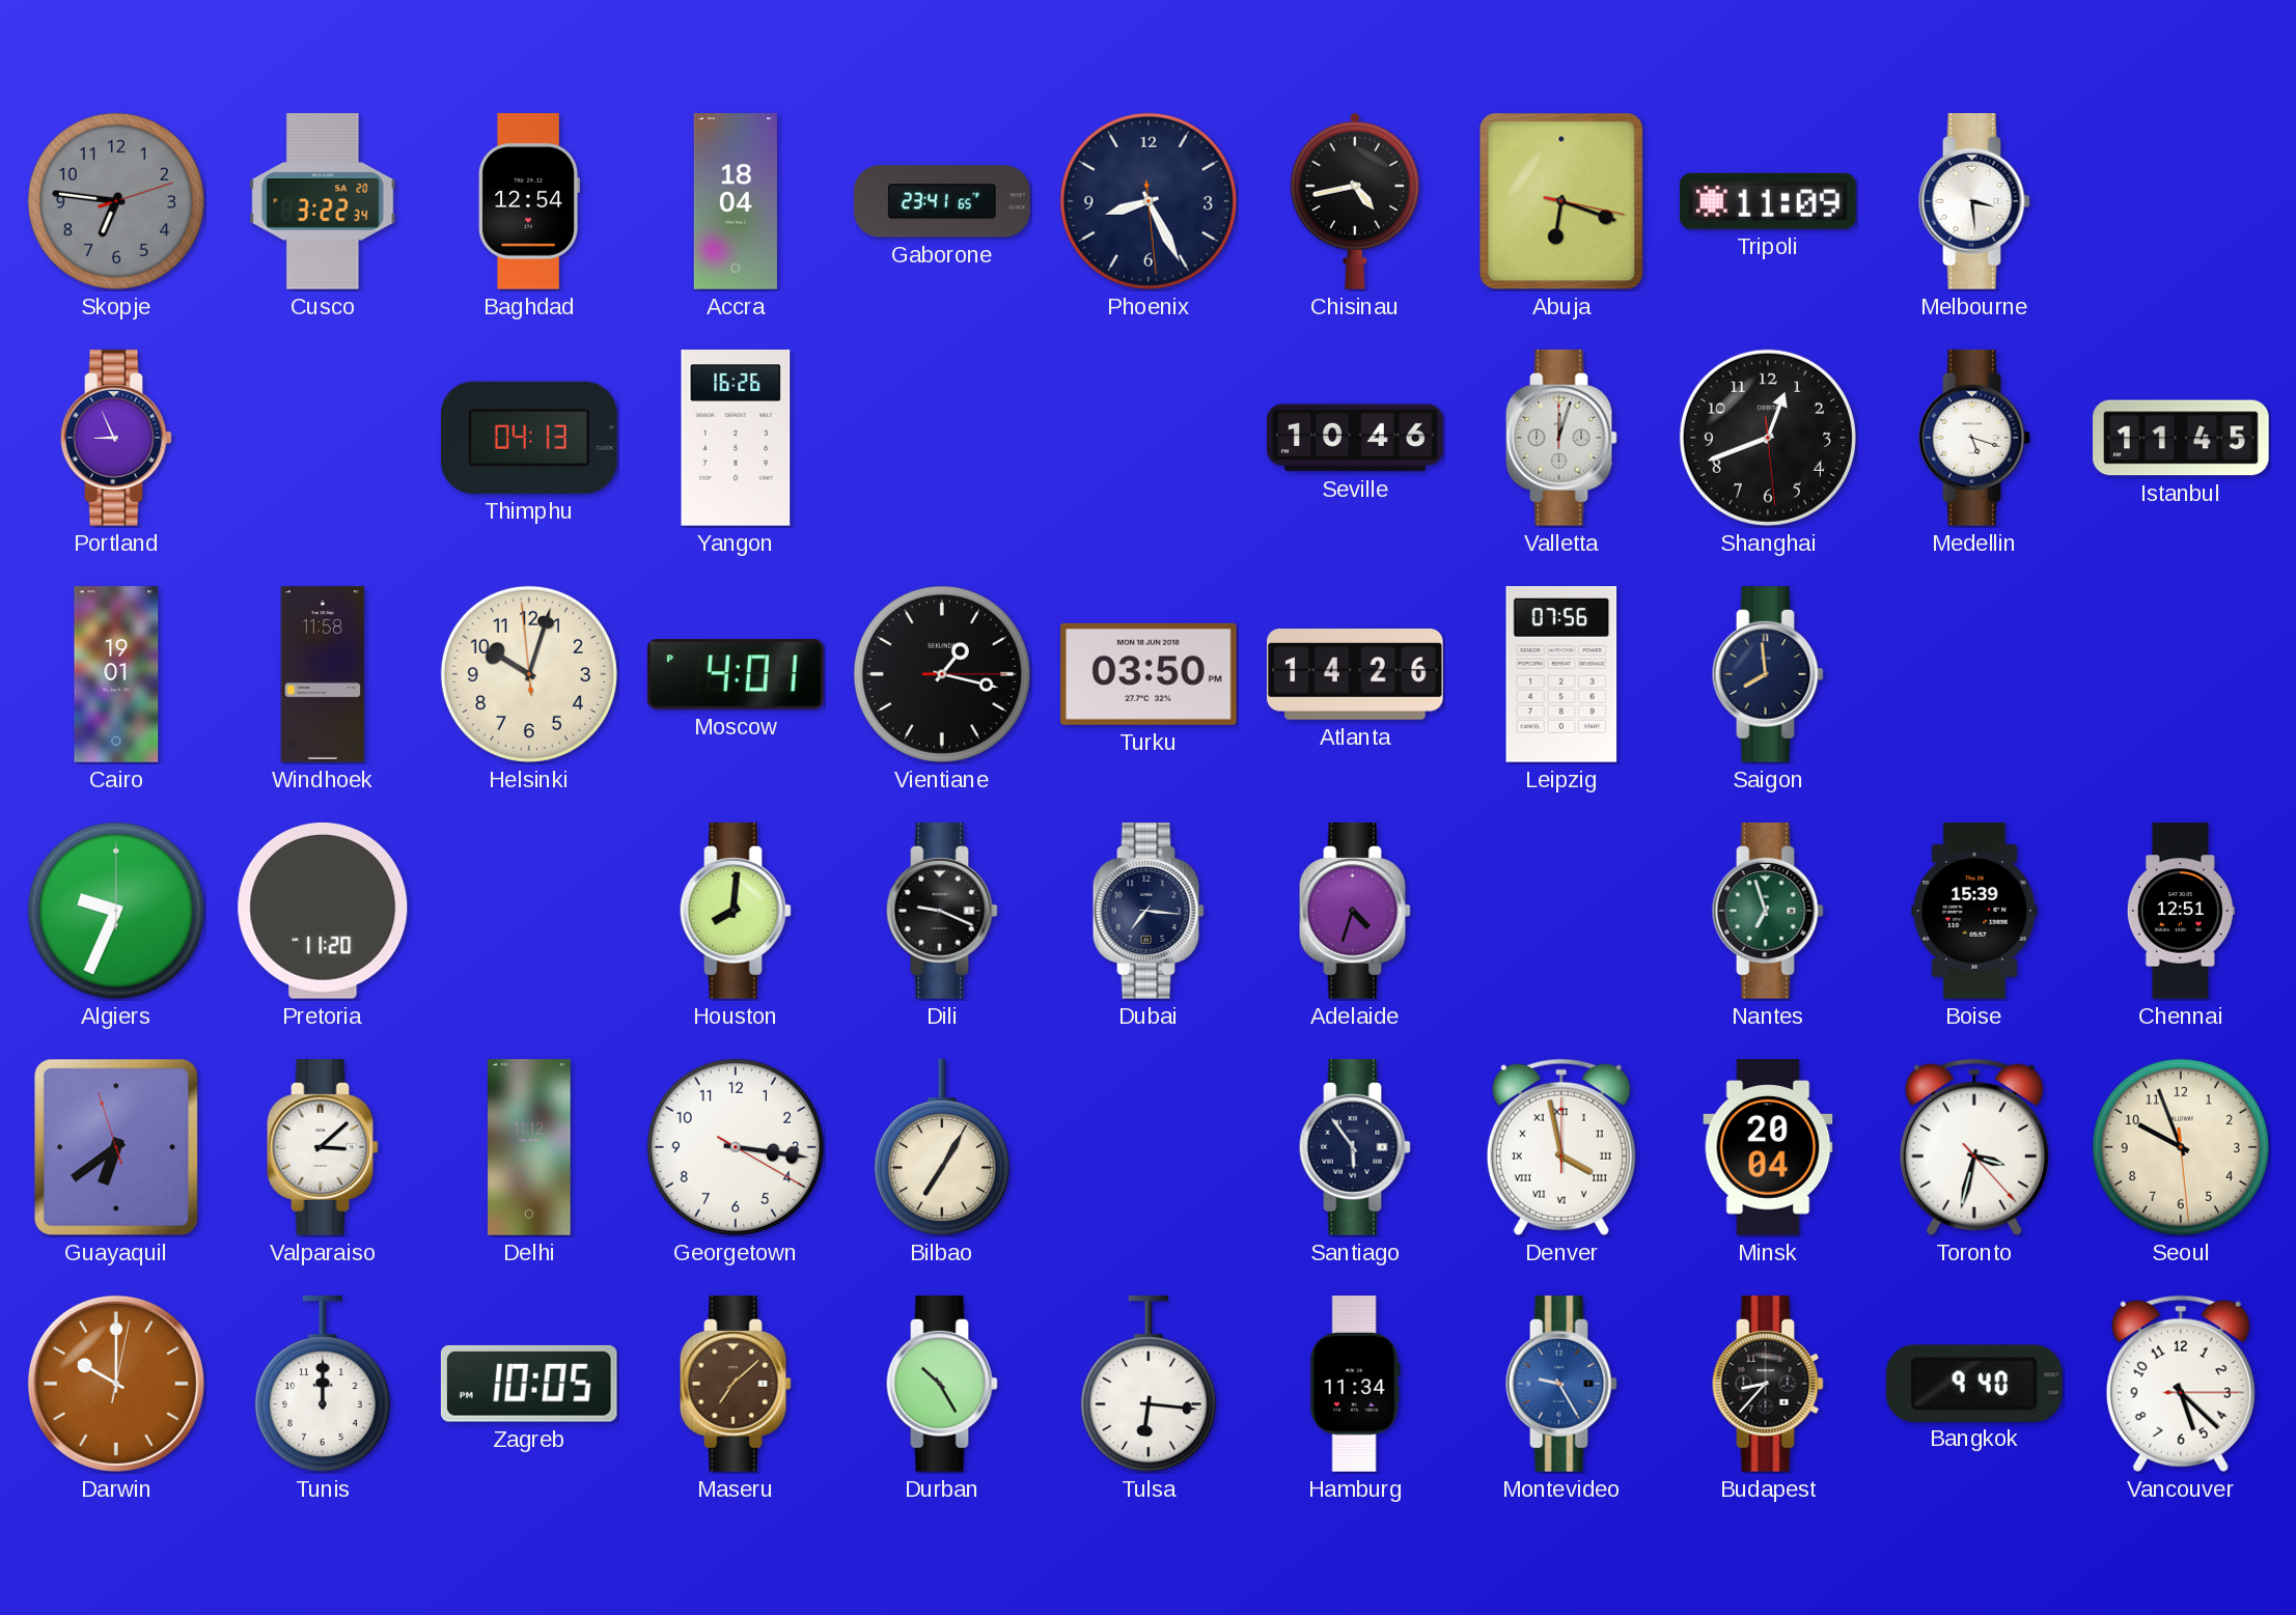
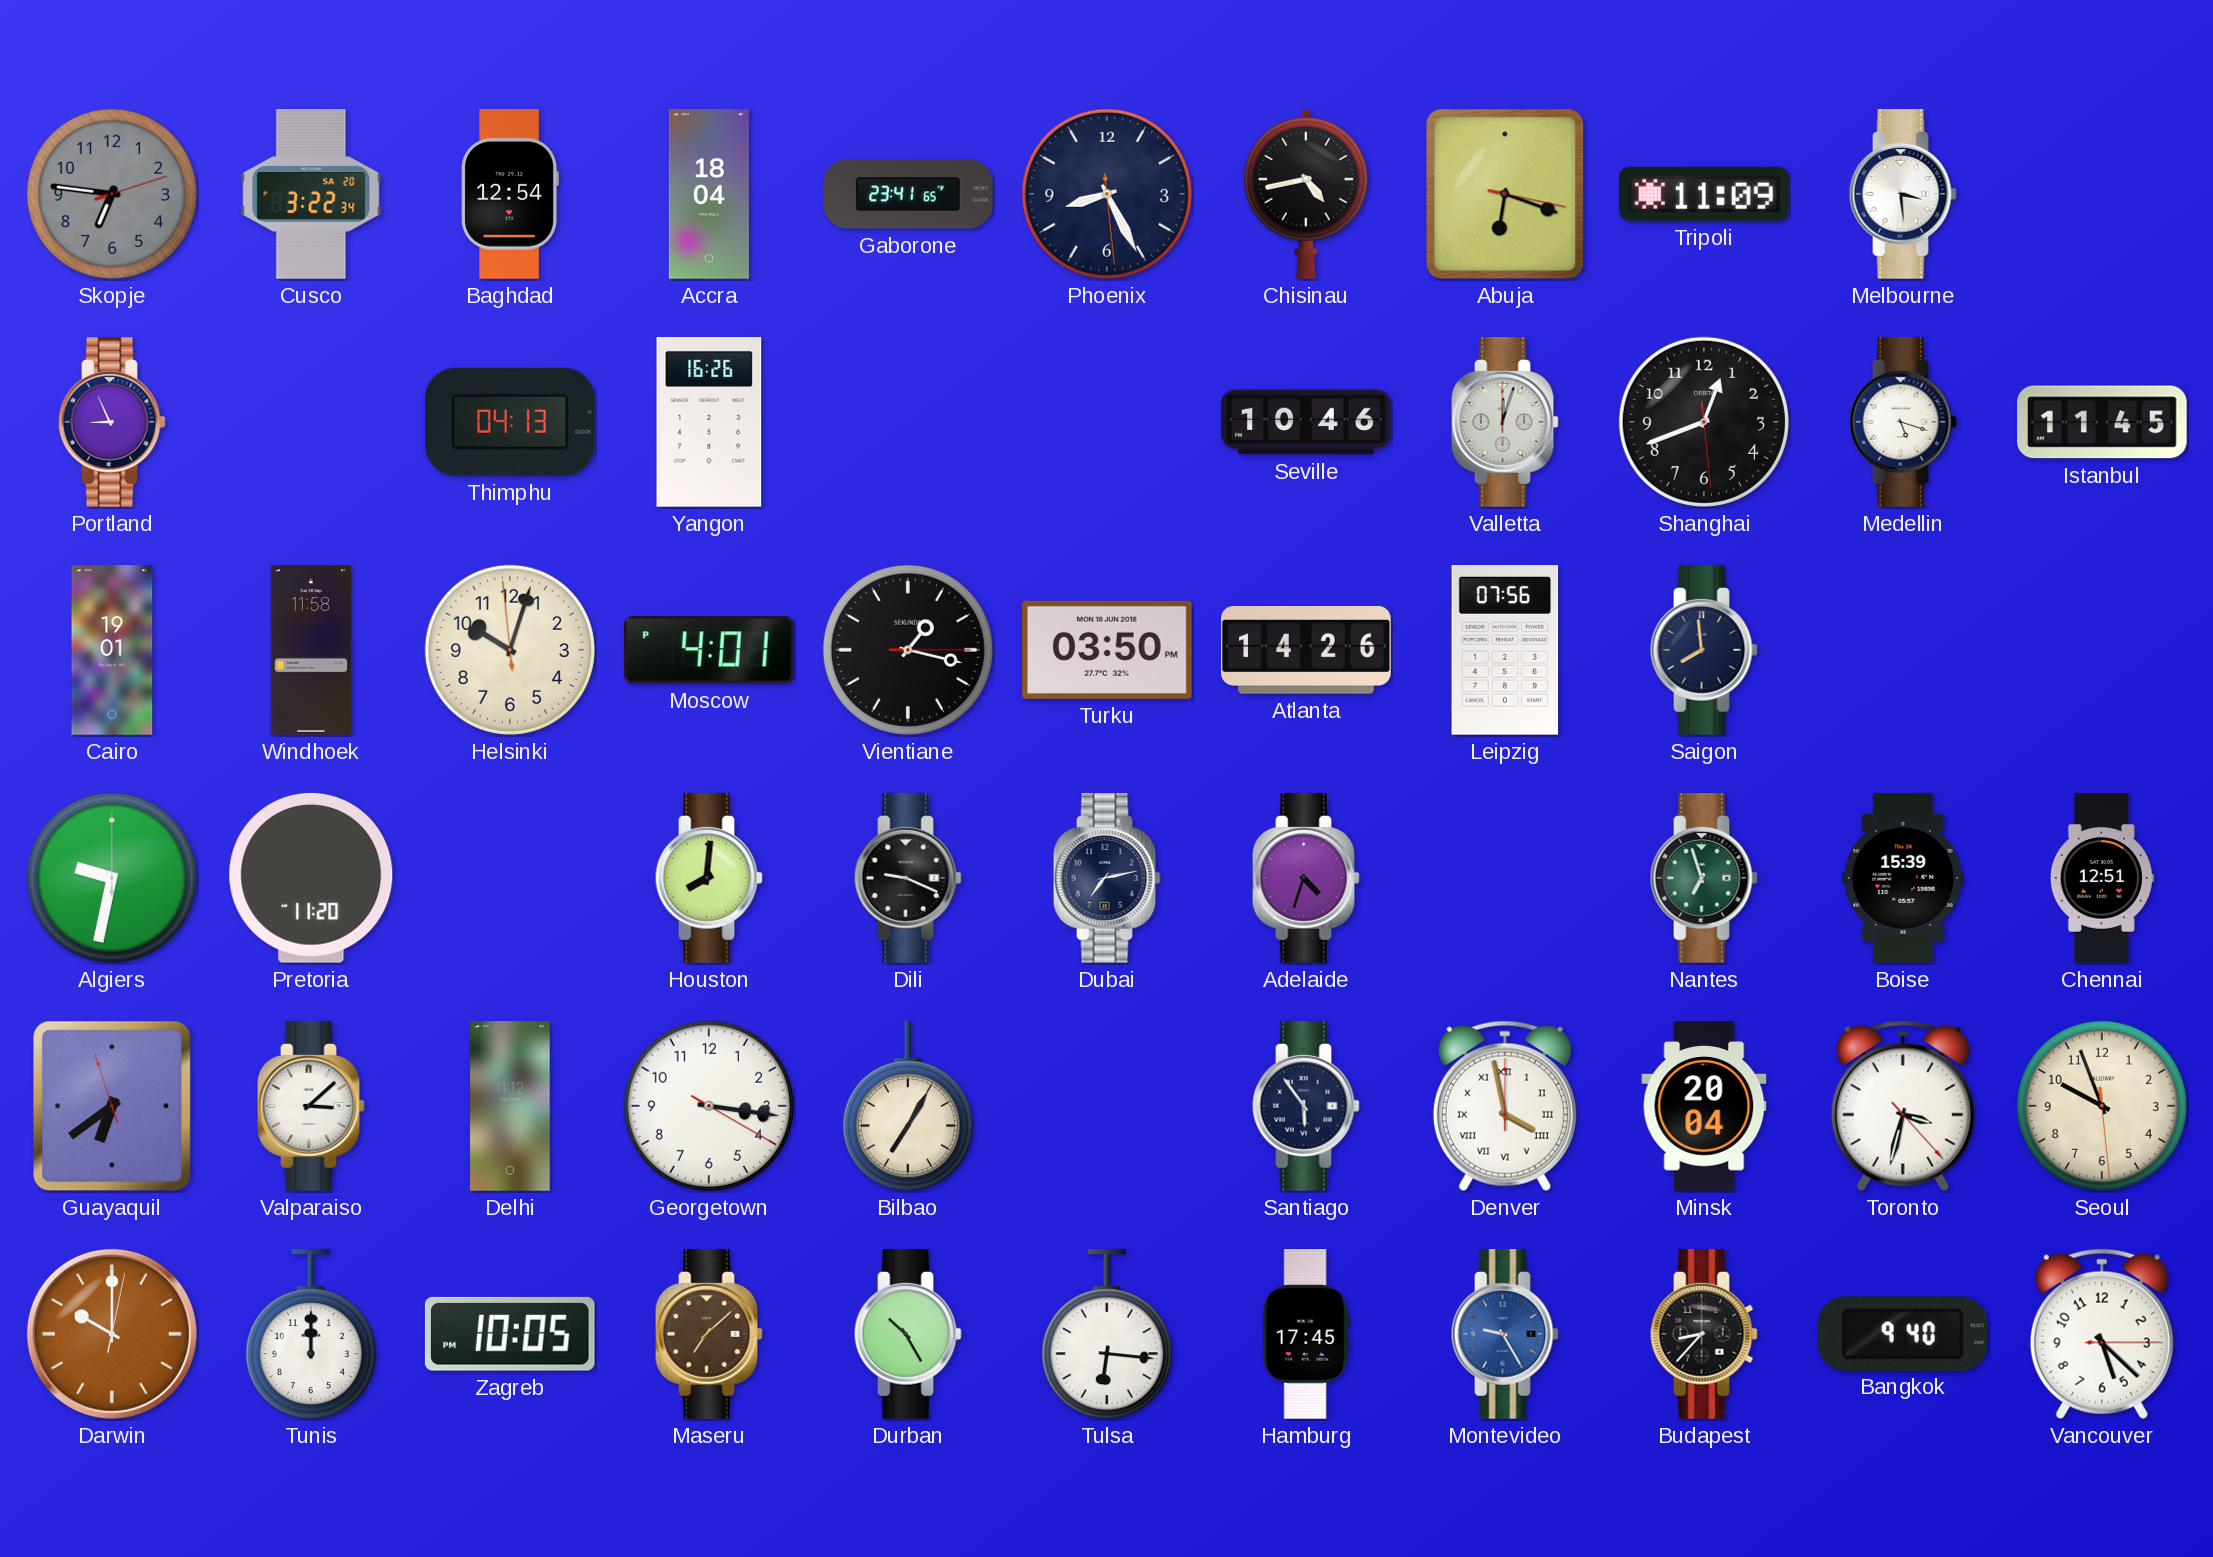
Algiers: 9:34 -> 9:32 (112, 878)
Dubai: 7:16 -> 7:13 (1107, 878)
Hamburg: 11:34 -> 17:45 (1306, 1334)
